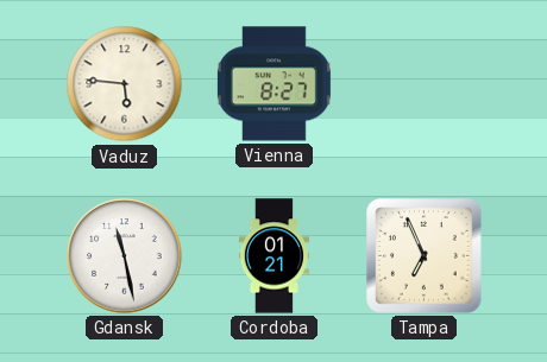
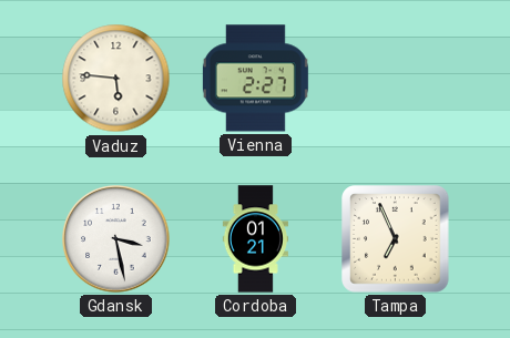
Vienna: 8:27 -> 2:27 (255, 79)
Gdansk: 11:28 -> 3:28 (116, 239)
